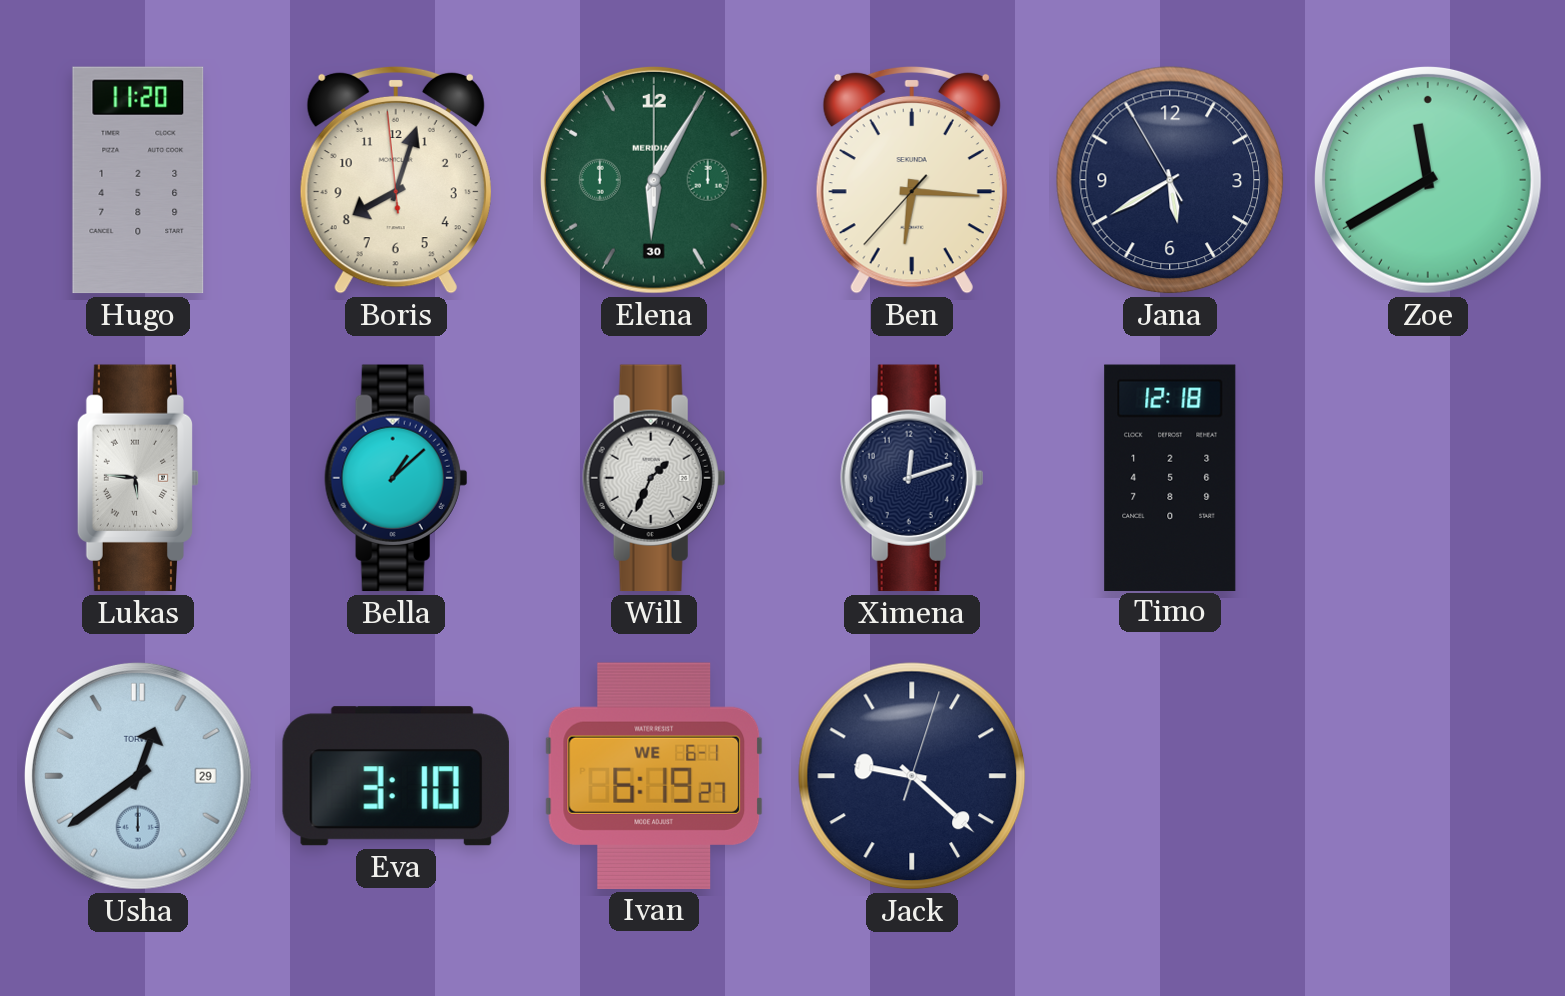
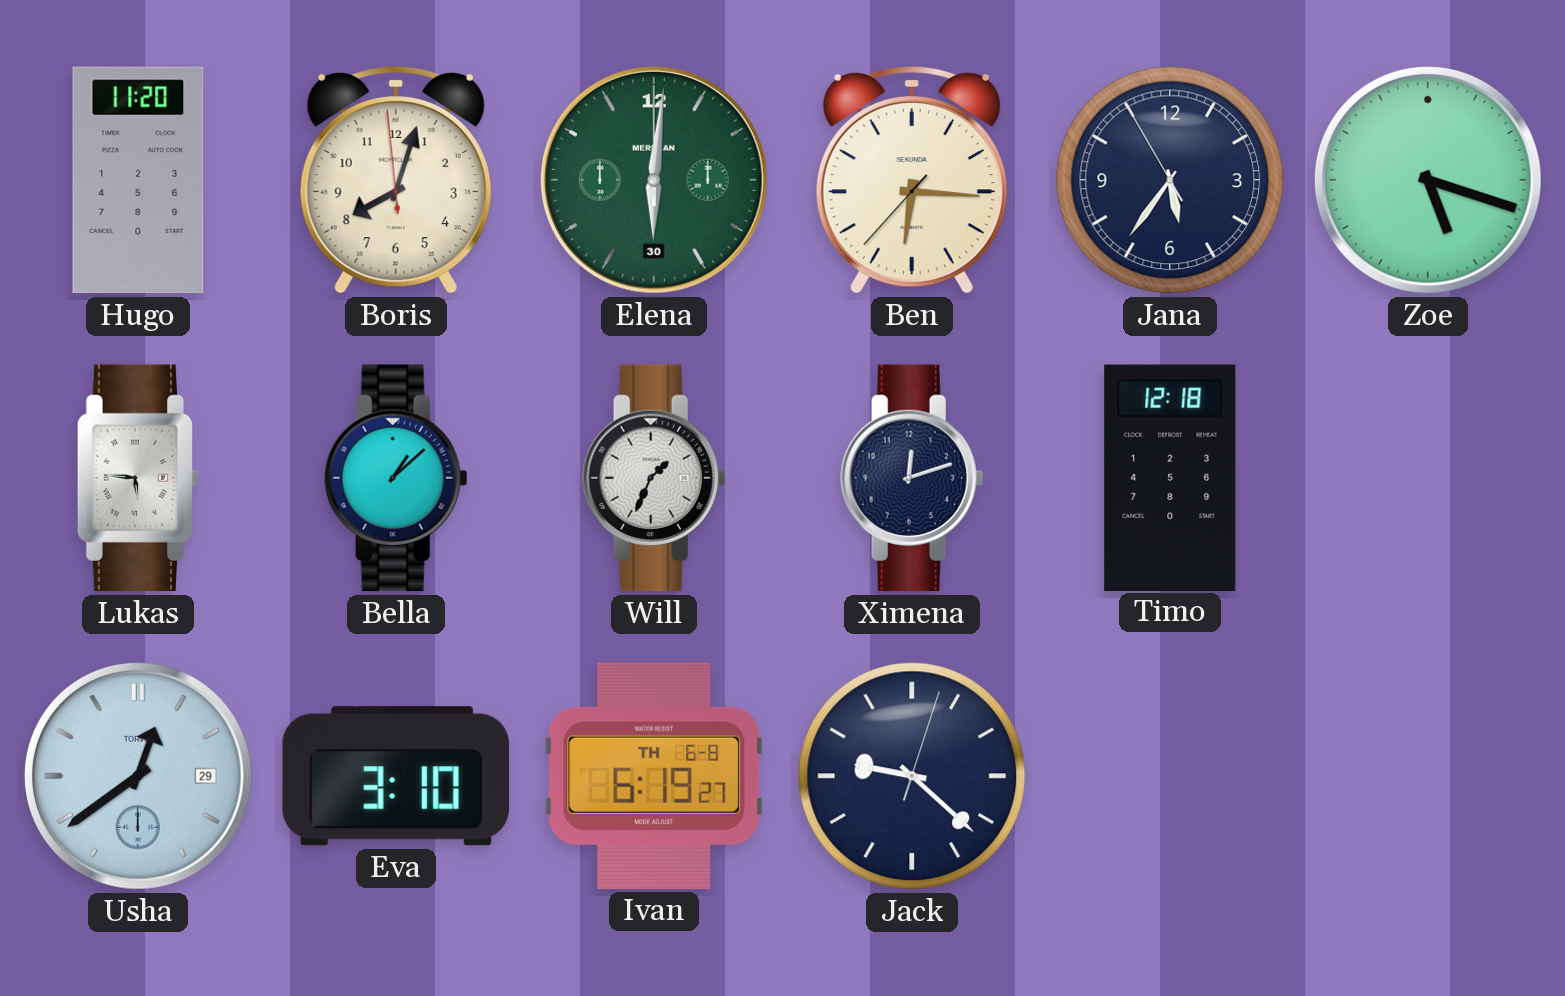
Elena: 6:05 -> 6:01 (654, 180)
Jana: 5:39 -> 5:35 (1170, 180)
Zoe: 11:40 -> 5:18 (1428, 180)
Ivan date: WE 6-1 -> TH 6-8 (654, 776)
